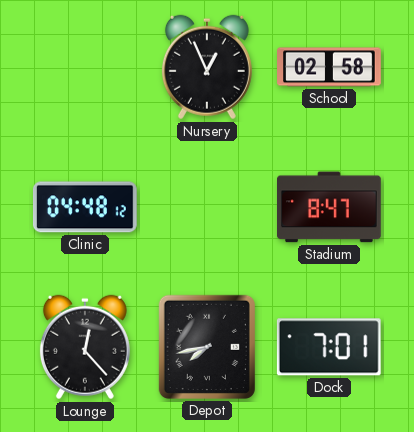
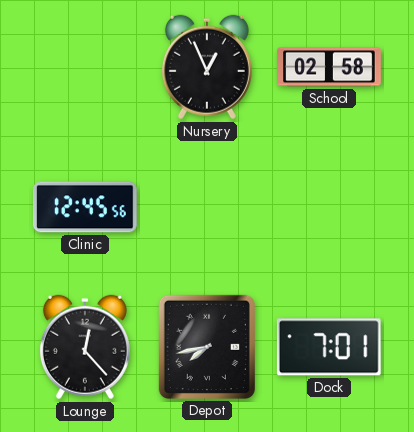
Clinic: 04:48 -> 12:45 (85, 207)
Stadium: 8:47 -> none (330, 207)
